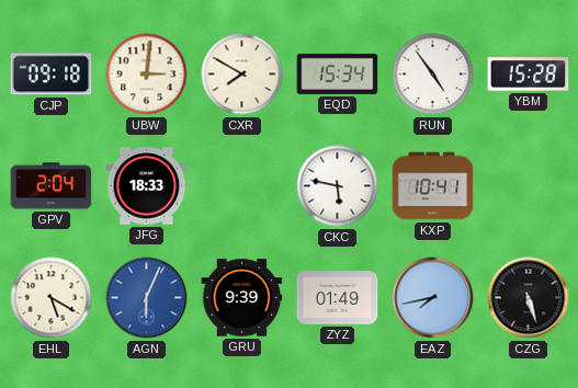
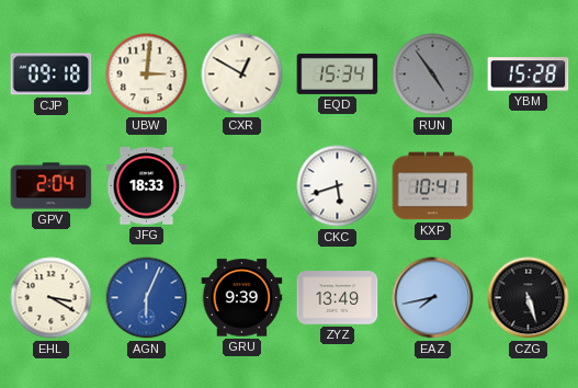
CXR: 7:50 -> 12:50 (242, 75)
RUN dial: white -> grey (433, 75)
CKC: 5:47 -> 5:42 (338, 186)
EHL: 5:20 -> 3:20 (52, 298)
ZYZ: 01:49 -> 13:49 (338, 298)
